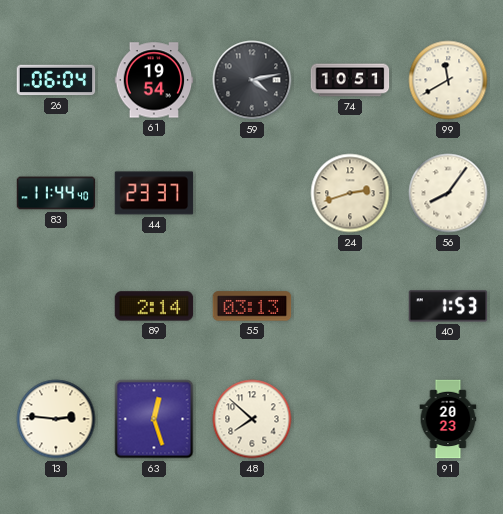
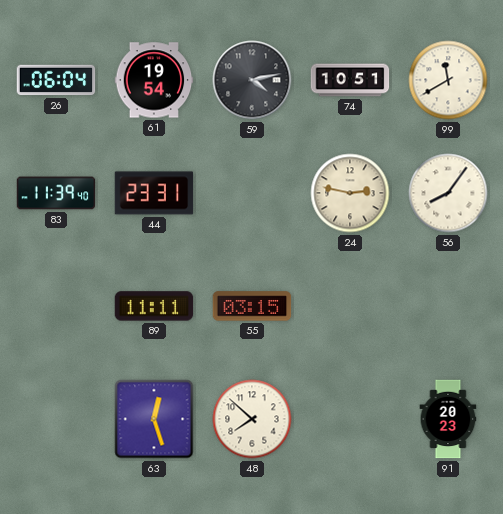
83: 11:44 -> 11:39 (56, 193)
44: 23:37 -> 23:31 (154, 193)
24: 2:42 -> 2:47 (350, 193)
89: 2:14 -> 11:11 (154, 306)
55: 03:13 -> 03:15 (252, 306)
40: 1:53 -> none (448, 306)
13: 2:46 -> none (56, 419)
